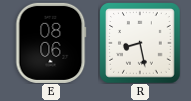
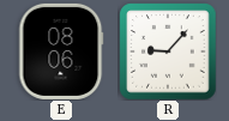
R: 8:28 -> 9:07 (168, 52)
